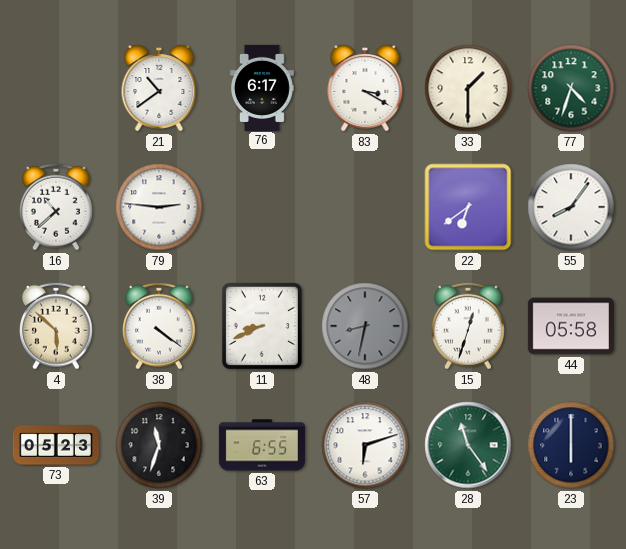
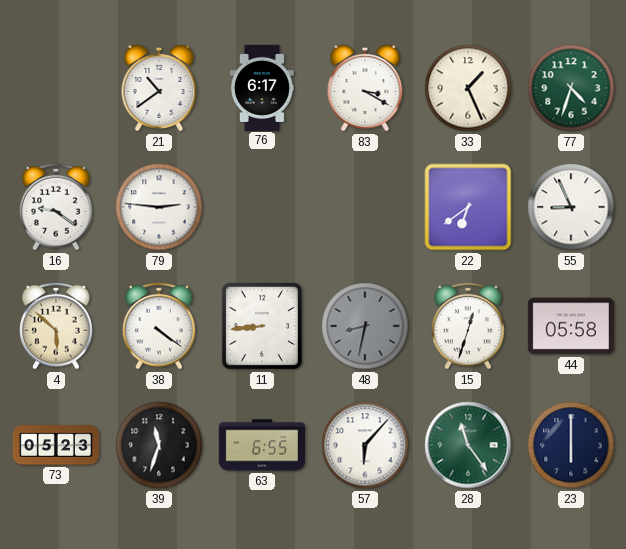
33: 1:30 -> 1:26 (468, 88)
16: 10:38 -> 9:21 (57, 207)
55: 8:06 -> 8:56 (571, 207)
11: 8:41 -> 8:44 (262, 326)
57: 6:12 -> 6:07 (365, 445)
